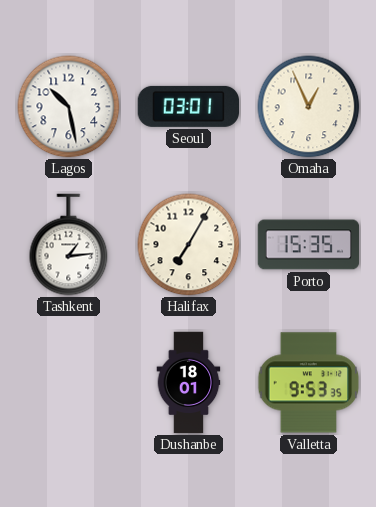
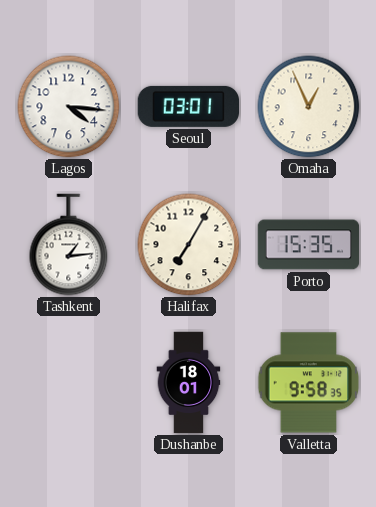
Lagos: 10:28 -> 4:16 (69, 107)
Valletta: 9:53 -> 9:58 (309, 383)
